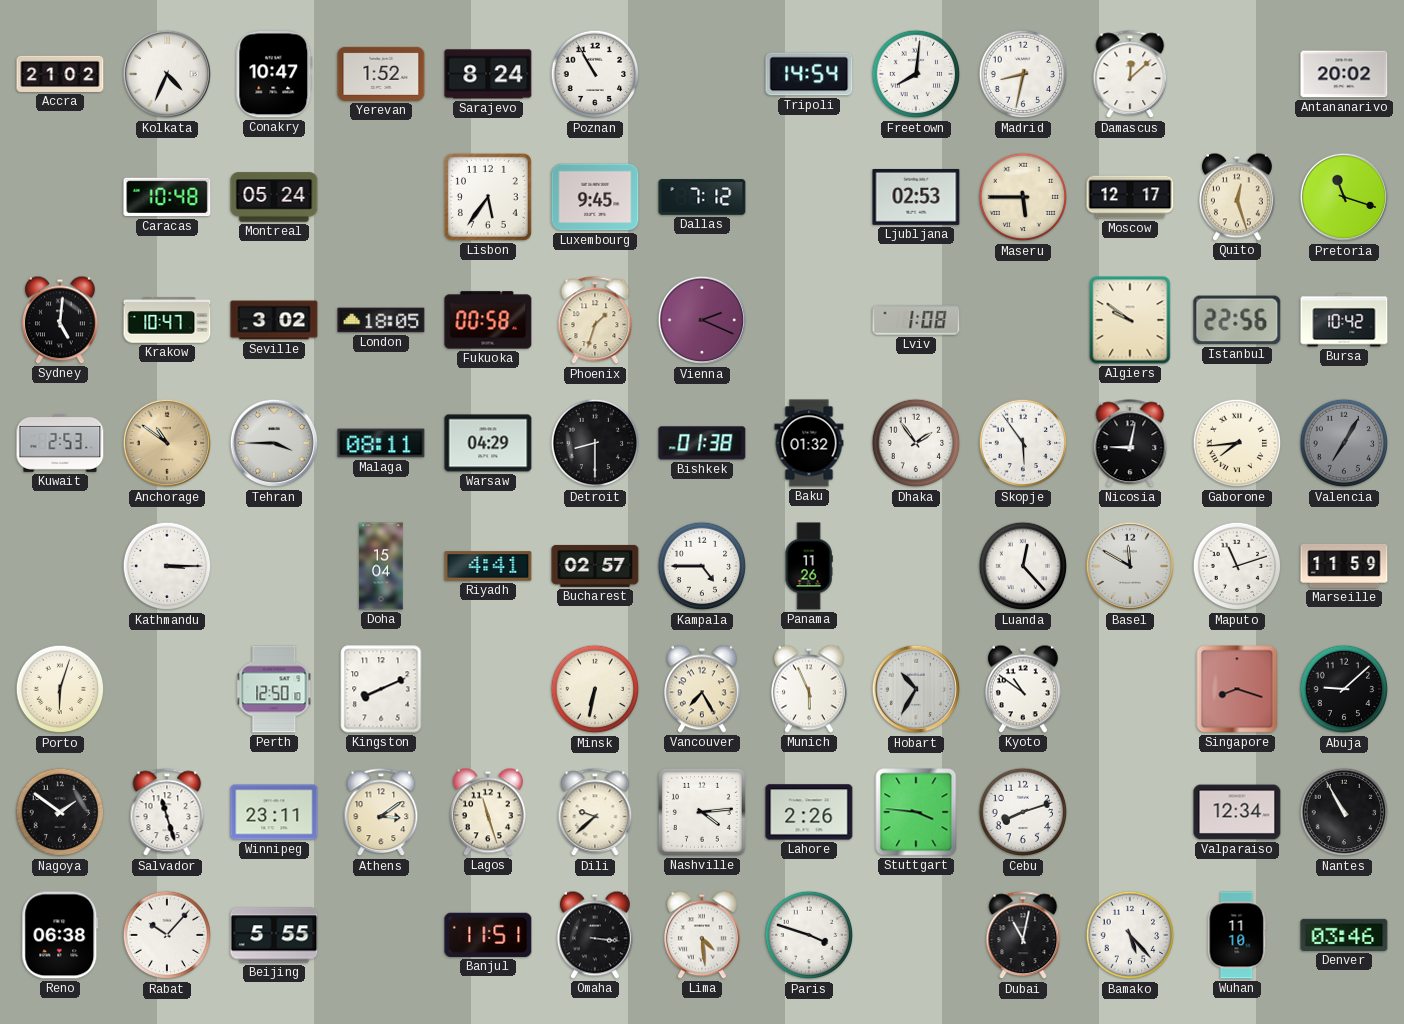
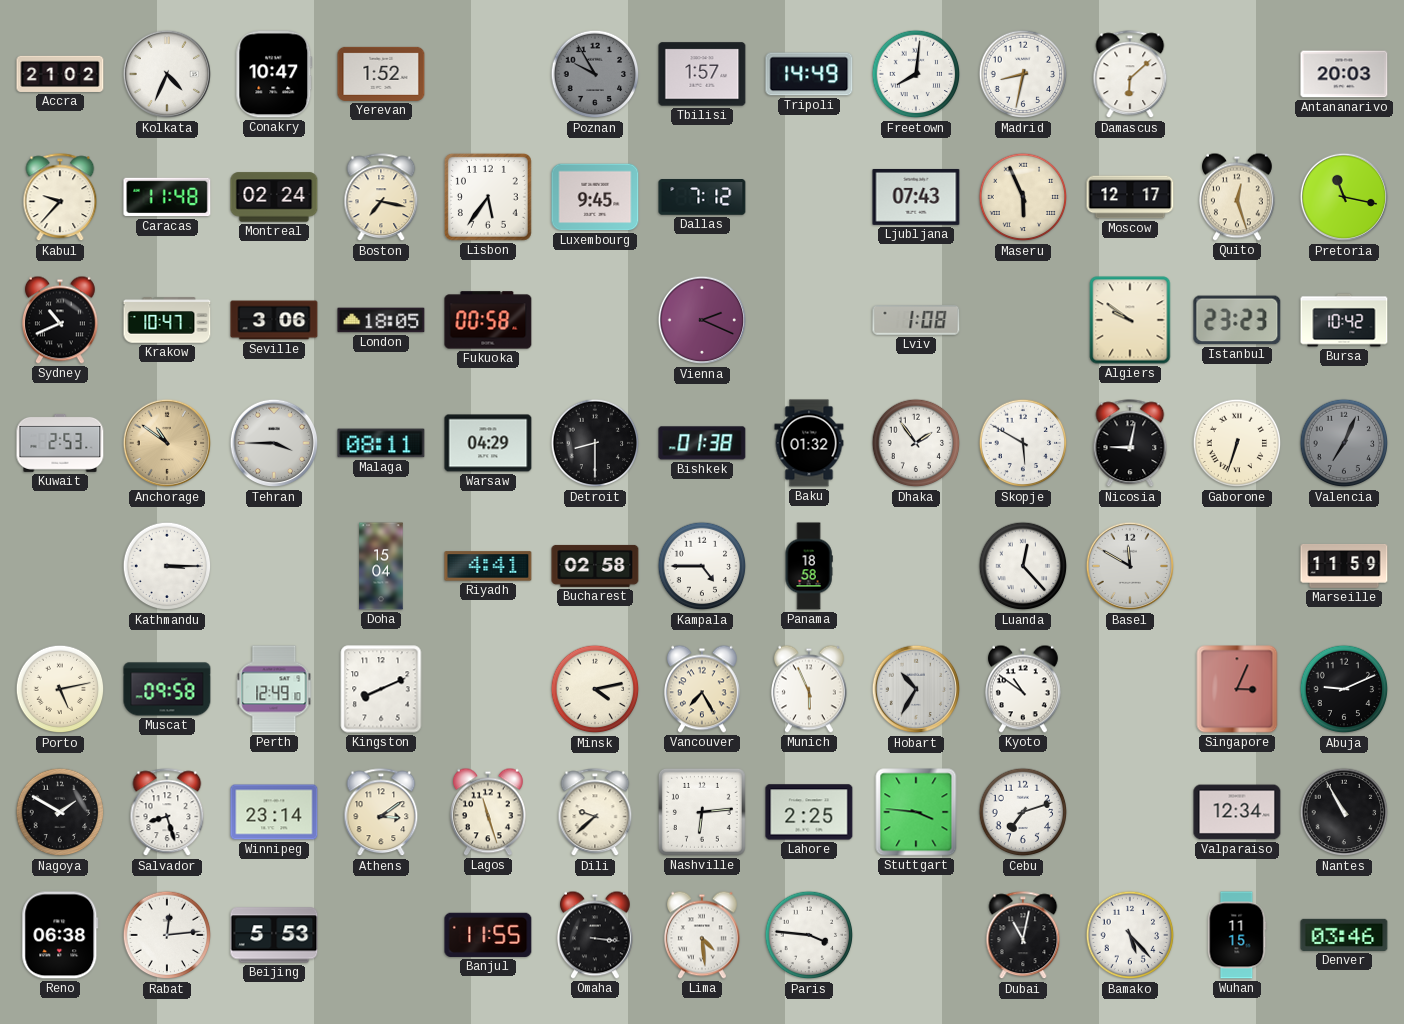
Sarajevo: 8:24 -> none (488, 74)
Poznan: 10:55 -> 9:55 (595, 74)
Poznan dial: white -> grey (595, 74)
Tbilisi: none -> 1:57 (702, 74)
Tripoli: 14:54 -> 14:49 (809, 74)
Damascus: 12:08 -> 6:08 (1130, 75)
Antananarivo: 20:02 -> 20:03 (1344, 74)
Kabul: none -> 9:37 (60, 198)
Caracas: 10:48 -> 11:48 (167, 197)
Montreal: 05:24 -> 02:24 (274, 197)
Boston: none -> 7:17 (381, 198)
Ljubljana: 02:53 -> 07:43 (916, 197)
Maseru: 5:45 -> 5:56 (1023, 197)
Pretoria: 11:18 -> 11:17 (1344, 197)
Sydney: 5:01 -> 10:41 (60, 320)
Seville: 3:02 -> 3:06 (274, 320)
Phoenix: 1:33 -> none (595, 321)
Istanbul: 22:56 -> 23:23 (1237, 320)
Skopje: 5:54 -> 5:50 (1023, 443)
Gaborone: 7:44 -> 6:33 (1237, 443)
Valencia: 7:05 -> 7:04 (1344, 443)
Bucharest: 02:57 -> 02:58 (595, 566)
Panama: 11:26 -> 18:58 (809, 566)
Maputo: 11:12 -> none (1237, 566)
Porto: 6:03 -> 5:13 (60, 689)
Muscat: none -> 09:58 (167, 689)
Perth: 12:50 -> 12:49 (274, 689)
Minsk: 6:32 -> 4:13 (595, 689)
Singapore: 8:18 -> 3:04 (1237, 689)
Abuja: 9:08 -> 9:11 (1344, 689)
Nagoya: 1:51 -> 1:50 (60, 812)
Salvador: 11:27 -> 8:27 (167, 813)
Winnipeg: 23:11 -> 23:14 (274, 812)
Nashville: 4:14 -> 6:14 (702, 812)
Lahore: 2:26 -> 2:25 (809, 812)
Cebu: 8:12 -> 7:12 (1023, 812)
Rabat: 10:07 -> 12:14 (167, 935)
Beijing: 5:55 -> 5:53 (274, 935)
Banjul: 11:51 -> 11:55 (488, 935)
Paris: 3:48 -> 3:46 (809, 935)
Wuhan: 11:10 -> 11:15 (1237, 935)
